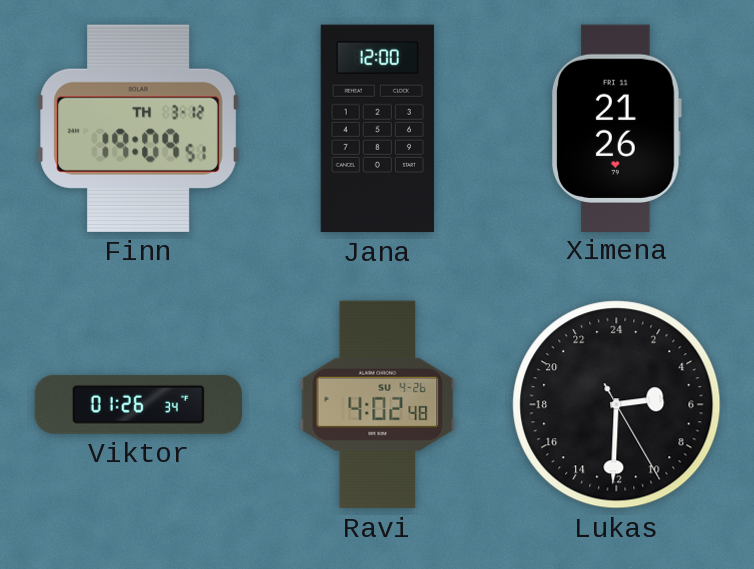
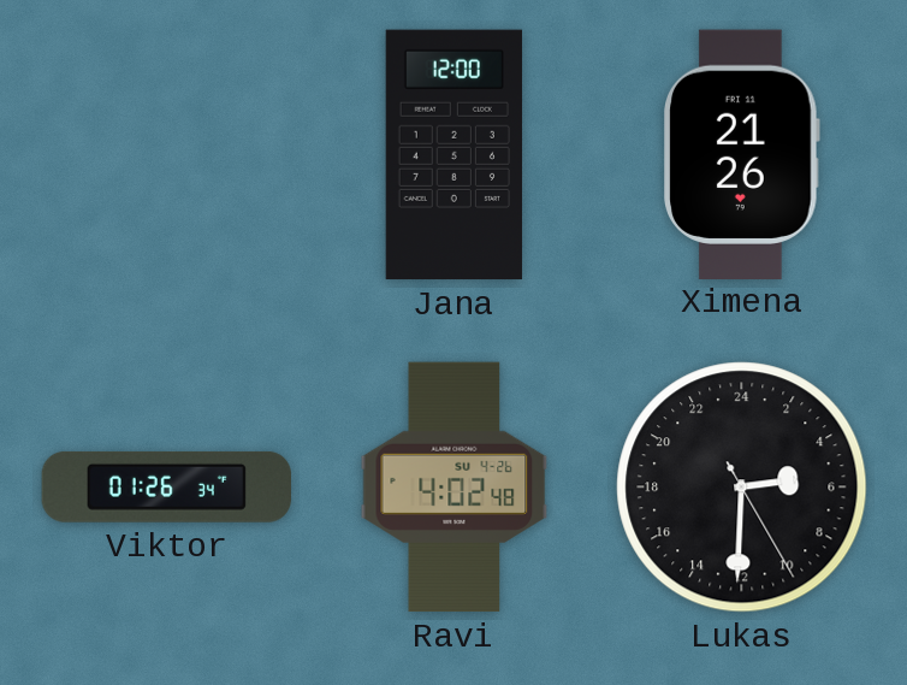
Finn: 19:09 -> none (138, 128)
